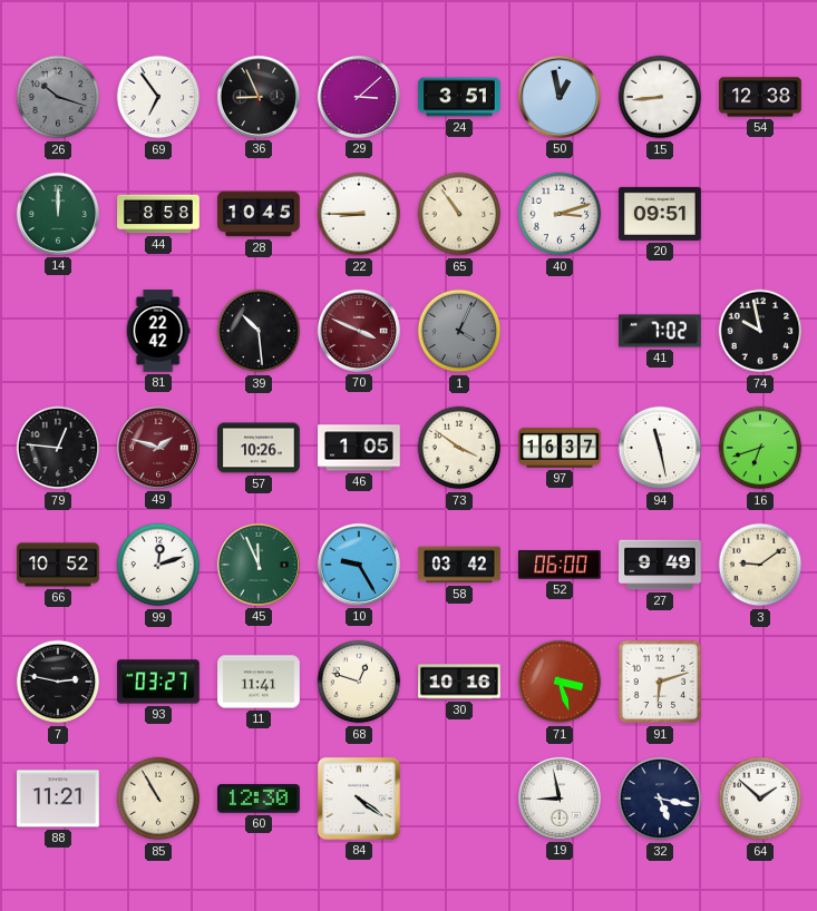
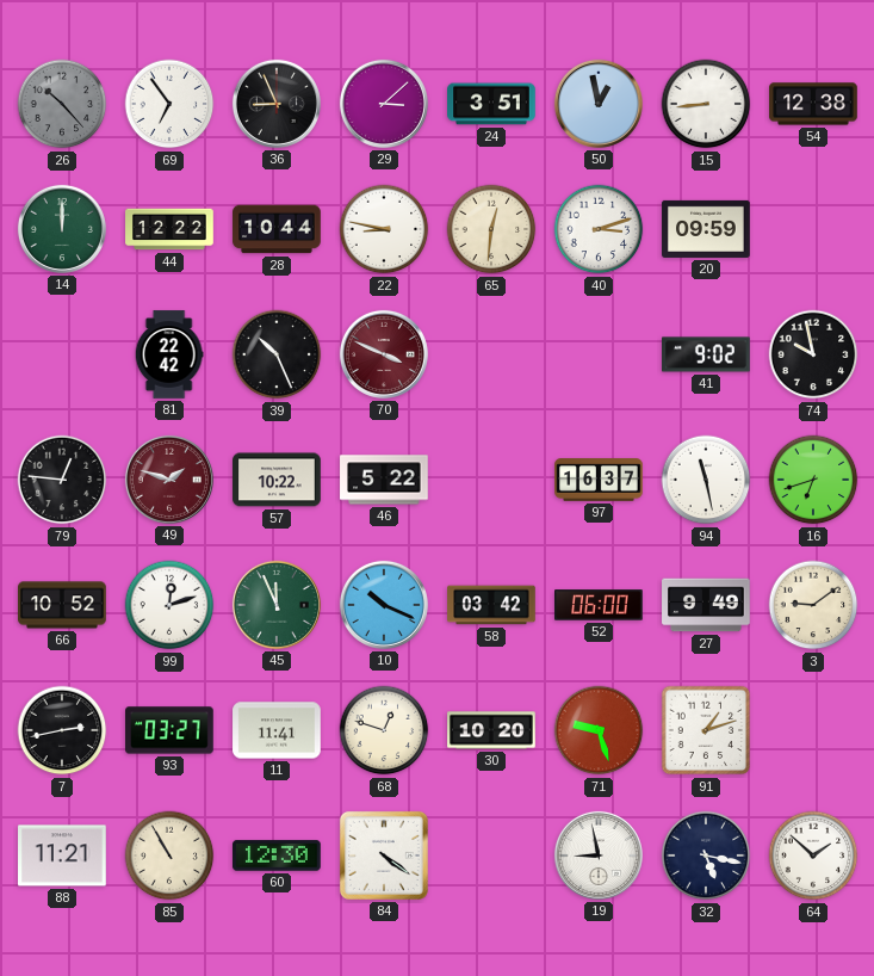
26: 10:18 -> 10:23 (62, 104)
44: 8:58 -> 12:22 (169, 229)
28: 10:45 -> 10:44 (277, 229)
22: 8:45 -> 8:47 (384, 229)
65: 10:54 -> 12:31 (491, 229)
20: 09:51 -> 09:59 (706, 229)
39: 10:29 -> 10:26 (277, 354)
1: 4:04 -> none (459, 331)
41: 7:02 -> 9:02 (706, 354)
57: 10:26 -> 10:22 (277, 480)
46: 1:05 -> 5:22 (384, 480)
73: 3:51 -> none (459, 448)
10: 9:25 -> 10:19 (384, 605)
7: 2:47 -> 2:43 (62, 730)
30: 10:16 -> 10:20 (491, 730)
71: 3:27 -> 9:27 (599, 730)
91: 6:12 -> 1:12 (706, 730)
